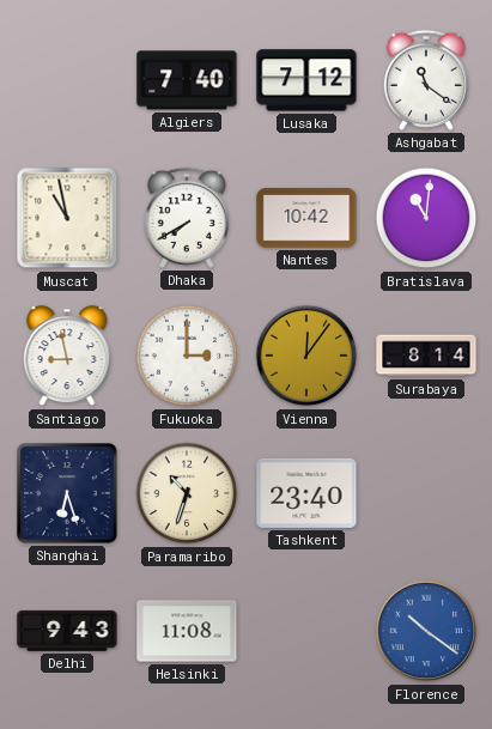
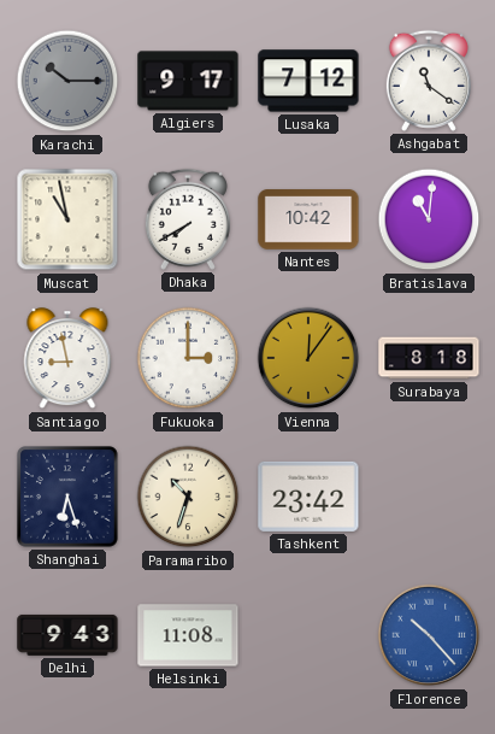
Karachi: none -> 10:15 (67, 81)
Algiers: 7:40 -> 9:17 (188, 81)
Surabaya: 8:14 -> 8:18 (429, 358)
Tashkent: 23:40 -> 23:42 (308, 497)
Florence: 10:21 -> 10:23 (429, 635)
